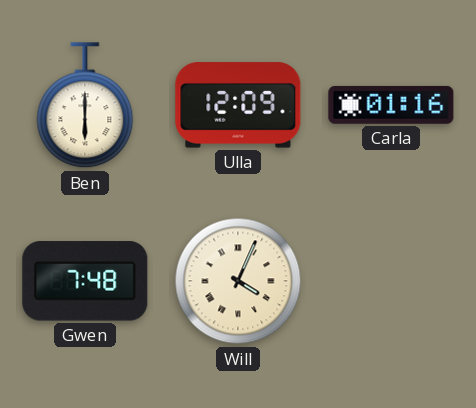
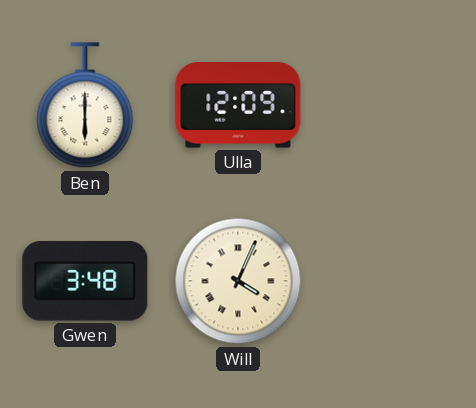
Carla: 01:16 -> none (391, 105)
Gwen: 7:48 -> 3:48 (85, 281)
